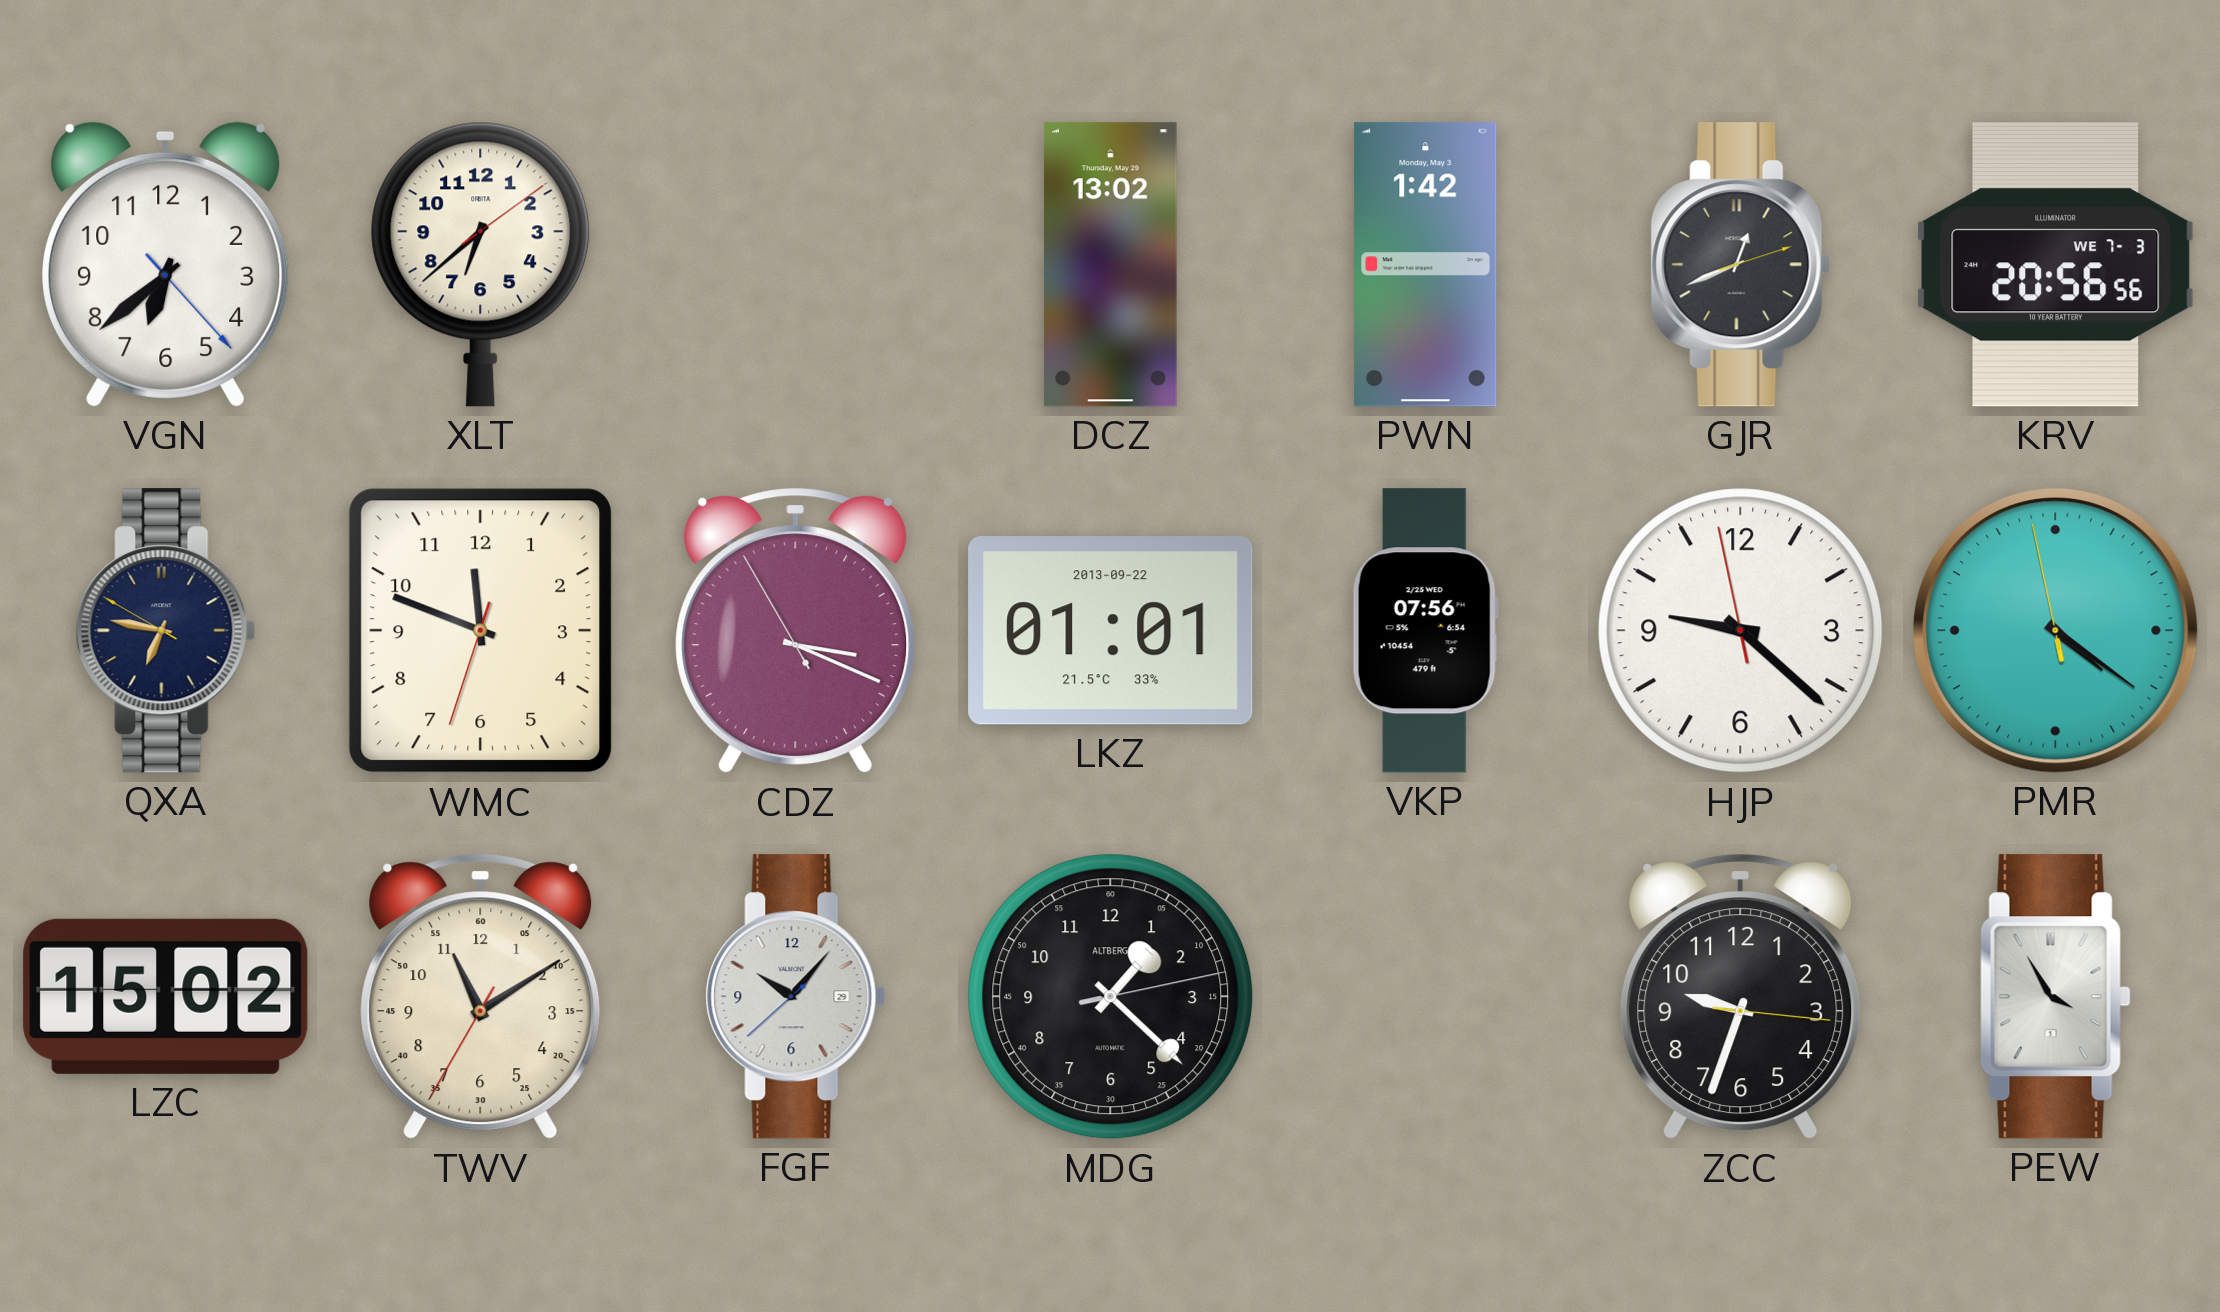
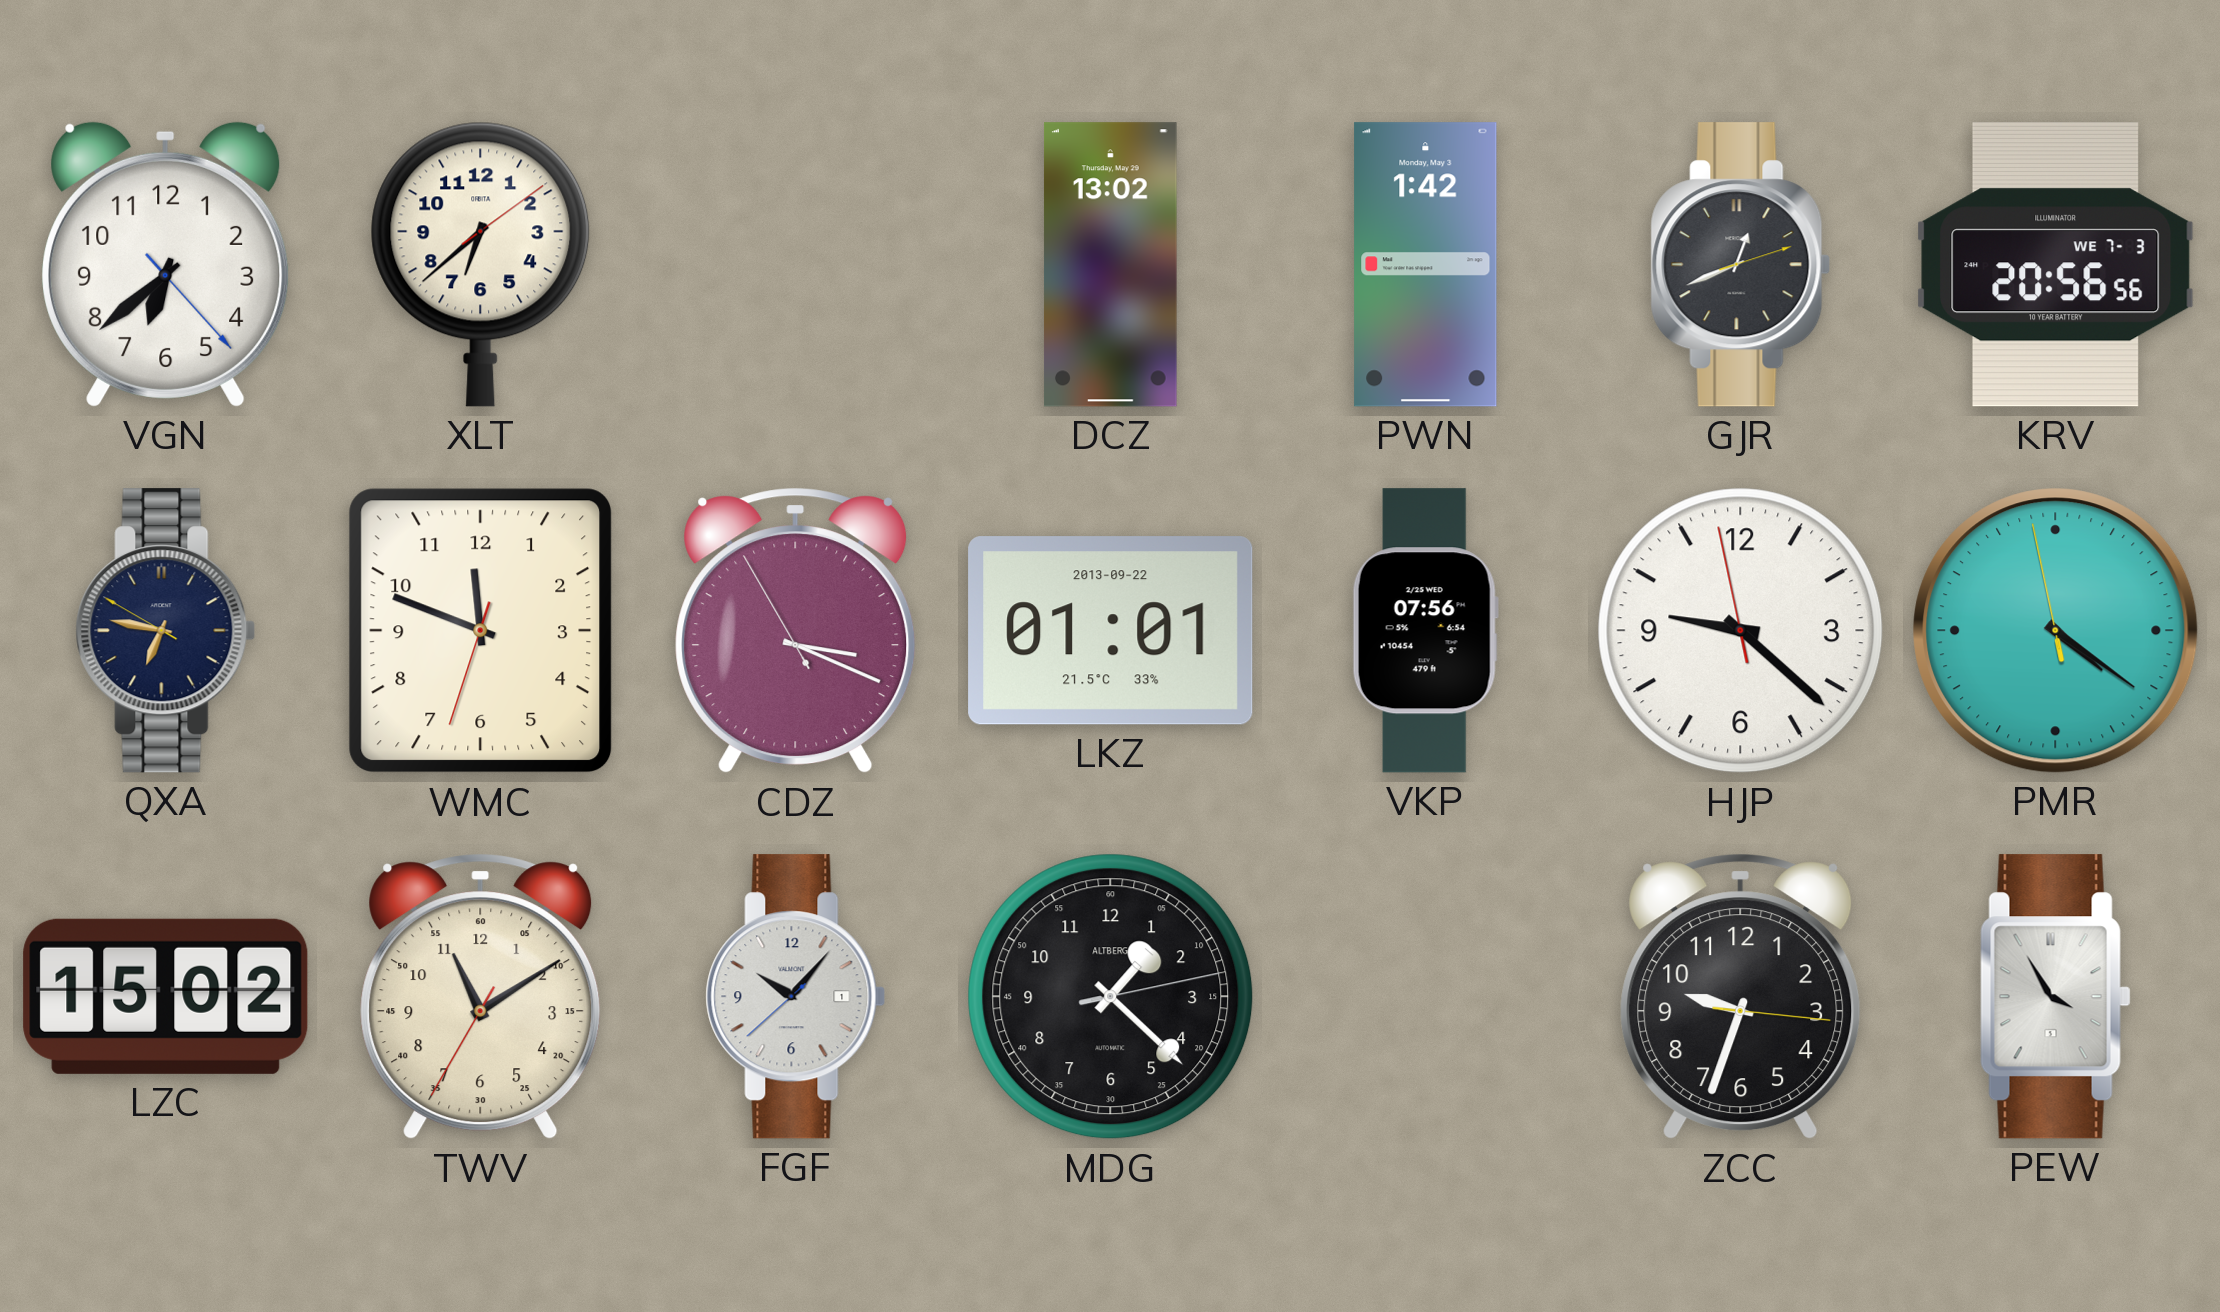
FGF date: 29 -> 1 (796, 997)
